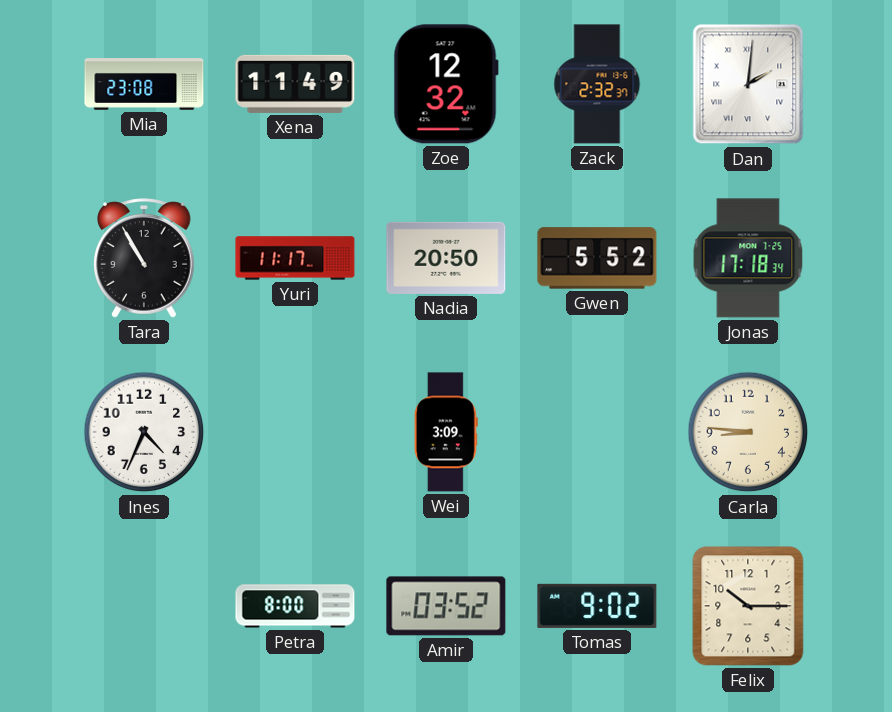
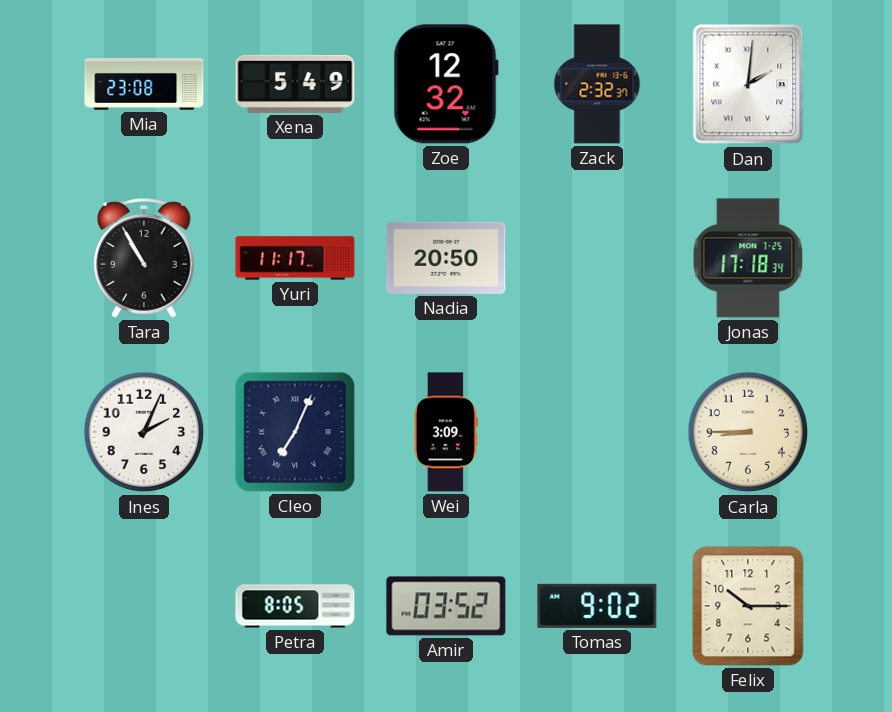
Xena: 11:49 -> 5:49 (295, 84)
Gwen: 5:52 -> none (597, 258)
Ines: 4:34 -> 2:04 (144, 432)
Cleo: none -> 7:04 (295, 432)
Carla: 8:46 -> 8:45 (748, 432)
Petra: 8:00 -> 8:05 (295, 606)
